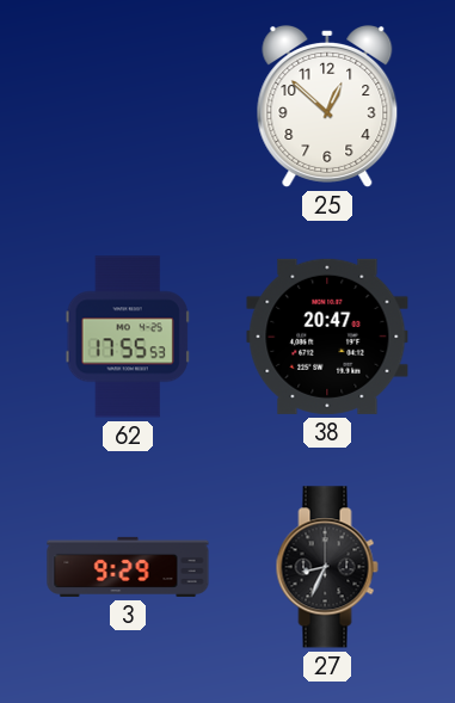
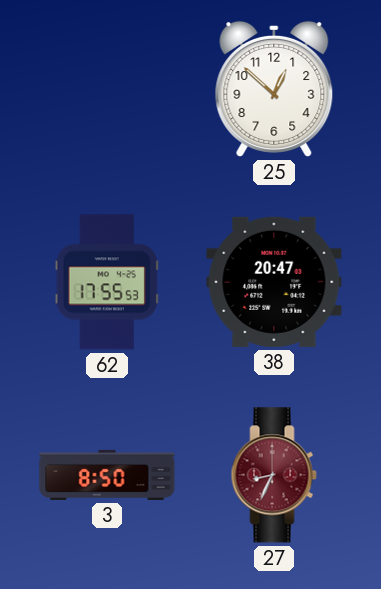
3: 9:29 -> 8:50 (107, 475)
27 dial: black -> burgundy (274, 475)
